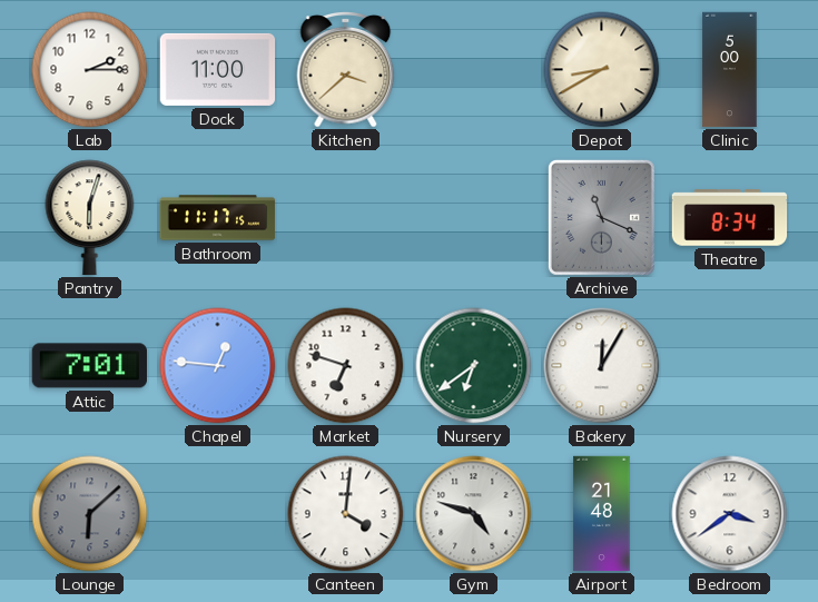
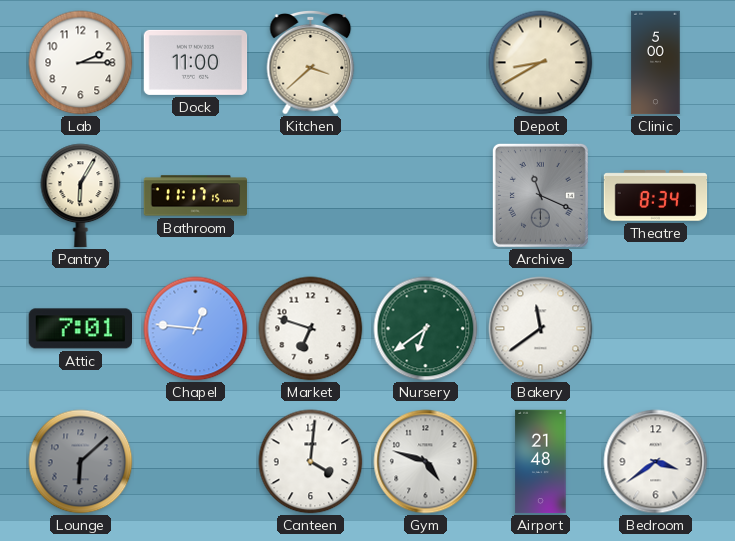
Pantry: 6:03 -> 6:05 (81, 196)
Bakery: 12:05 -> 11:39 (541, 329)
